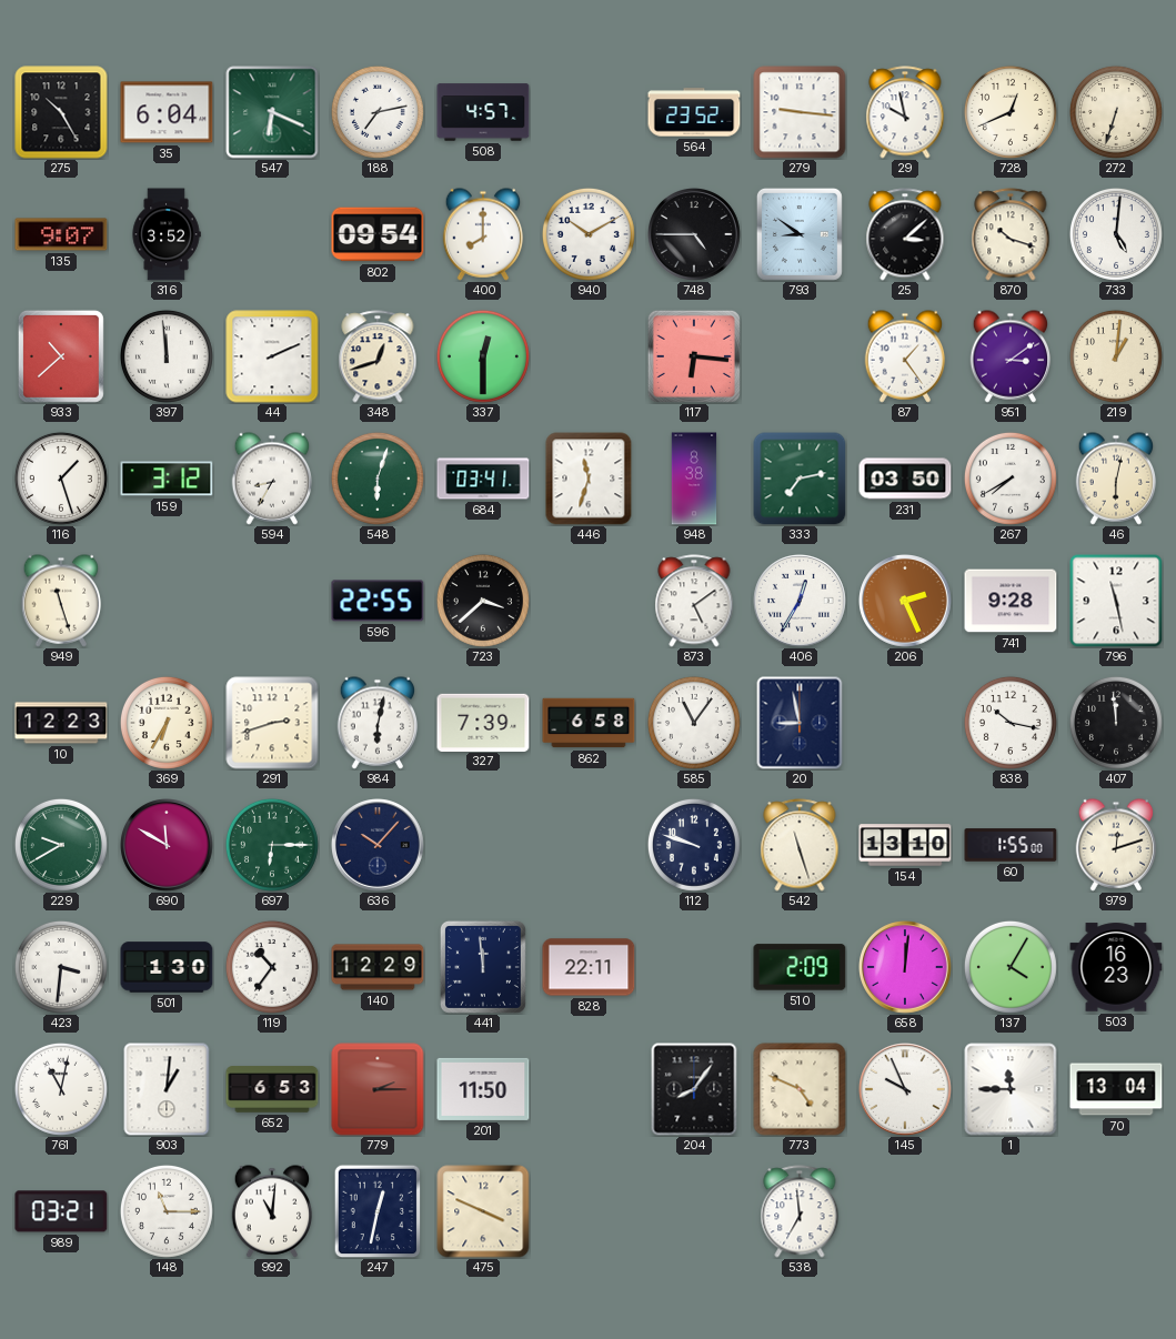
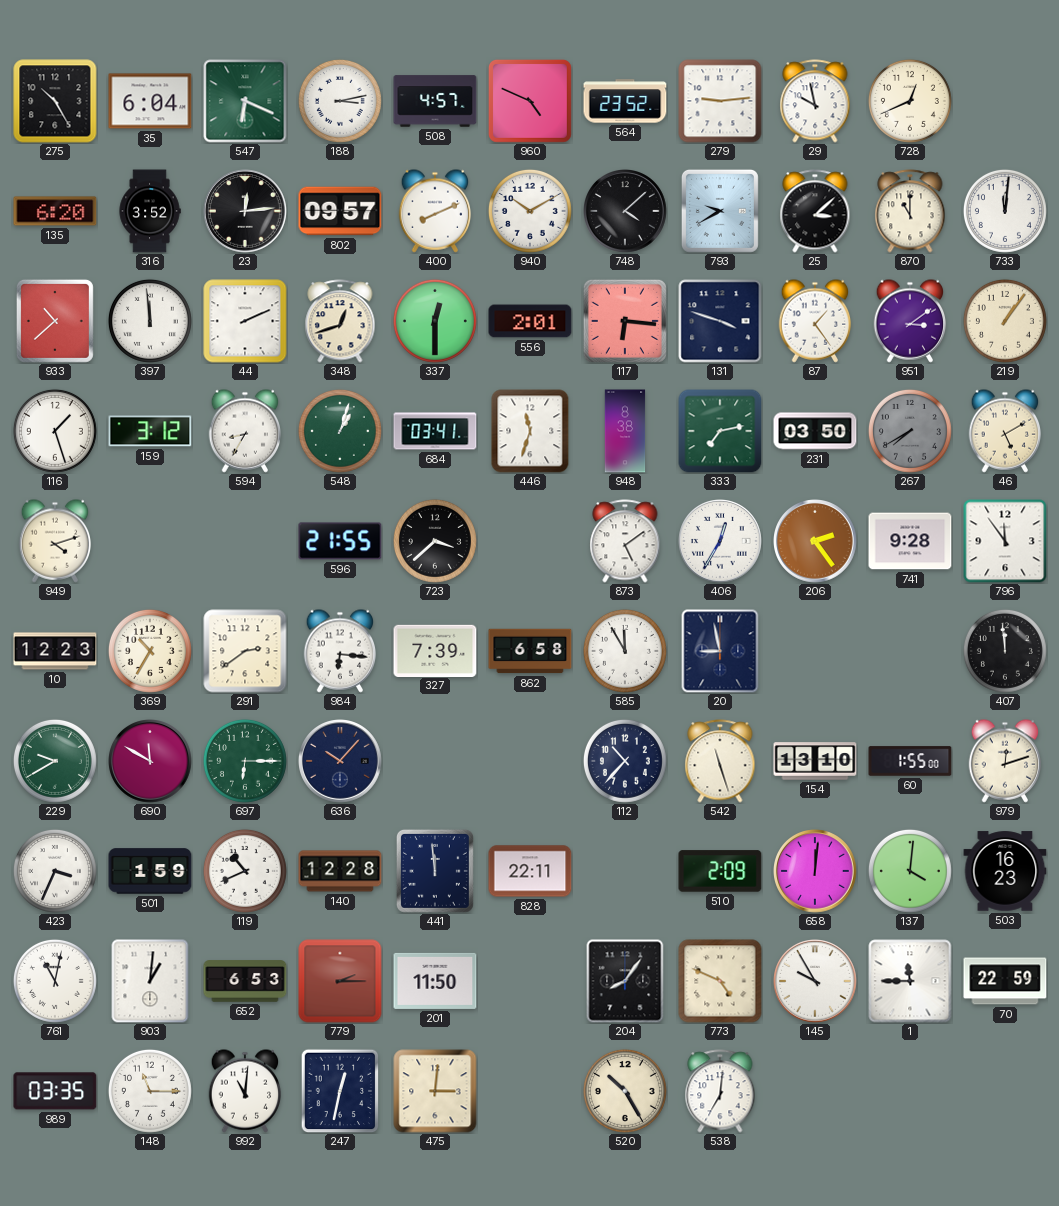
188: 7:13 -> 3:13 (340, 101)
960: none -> 4:49 (530, 101)
279: 9:16 -> 9:14 (720, 101)
272: 6:33 -> none (1116, 112)
135: 9:07 -> 6:20 (55, 211)
23: none -> 12:14 (246, 212)
802: 09:54 -> 09:57 (340, 211)
400: 8:00 -> 8:11 (435, 211)
748: 4:45 -> 4:08 (626, 212)
793: 8:51 -> 9:40 (720, 211)
870: 10:18 -> 11:00 (910, 211)
733: 5:01 -> 12:01 (1005, 211)
556: none -> 2:01 (530, 321)
131: none -> 3:48 (720, 321)
219: 1:01 -> 1:06 (1005, 321)
548: 6:03 -> 1:03 (340, 431)
267 dial: white -> grey (910, 431)
46: 6:02 -> 5:10 (1005, 431)
949: 11:27 -> 4:12 (55, 541)
596: 22:55 -> 21:55 (340, 541)
206: 2:26 -> 2:24 (816, 542)
796: 11:28 -> 11:54 (1005, 541)
369: 6:35 -> 10:35 (150, 651)
291: 2:42 -> 2:39 (245, 651)
984: 6:02 -> 6:16 (340, 651)
585: 11:06 -> 11:55 (625, 651)
838: 10:17 -> none (1011, 723)
112: 9:48 -> 10:37 (625, 761)
423: 3:31 -> 3:34 (55, 871)
501: 1:30 -> 1:59 (150, 871)
119: 10:36 -> 10:41 (245, 871)
140: 12:29 -> 12:28 (340, 871)
137: 4:05 -> 4:01 (910, 871)
145: 9:56 -> 9:55 (816, 982)
70: 13:04 -> 22:59 (1005, 981)
989: 03:21 -> 03:35 (55, 1091)
475: 3:49 -> 3:01 (435, 1091)
520: none -> 10:25 (625, 1091)
538: 6:59 -> 7:01 (720, 1091)
